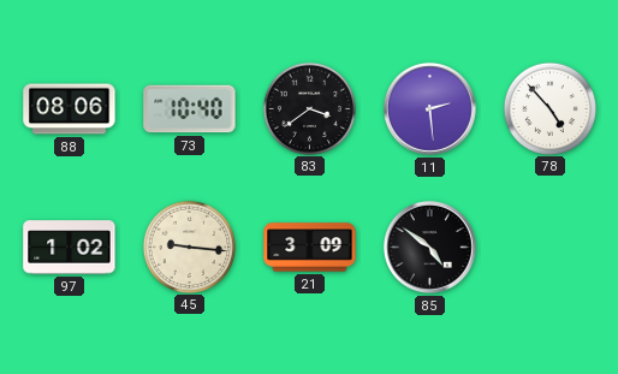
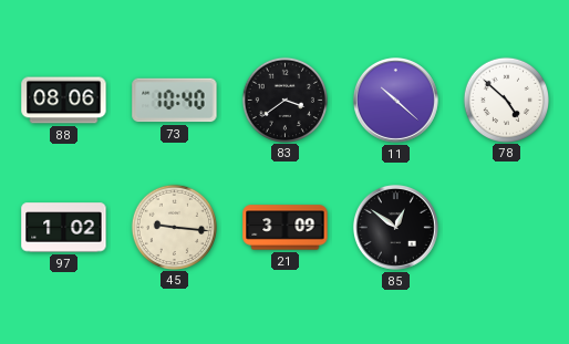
11: 2:29 -> 10:22 (395, 100)
78: 4:53 -> 4:52 (506, 100)
85: 4:51 -> 12:51 (395, 227)
